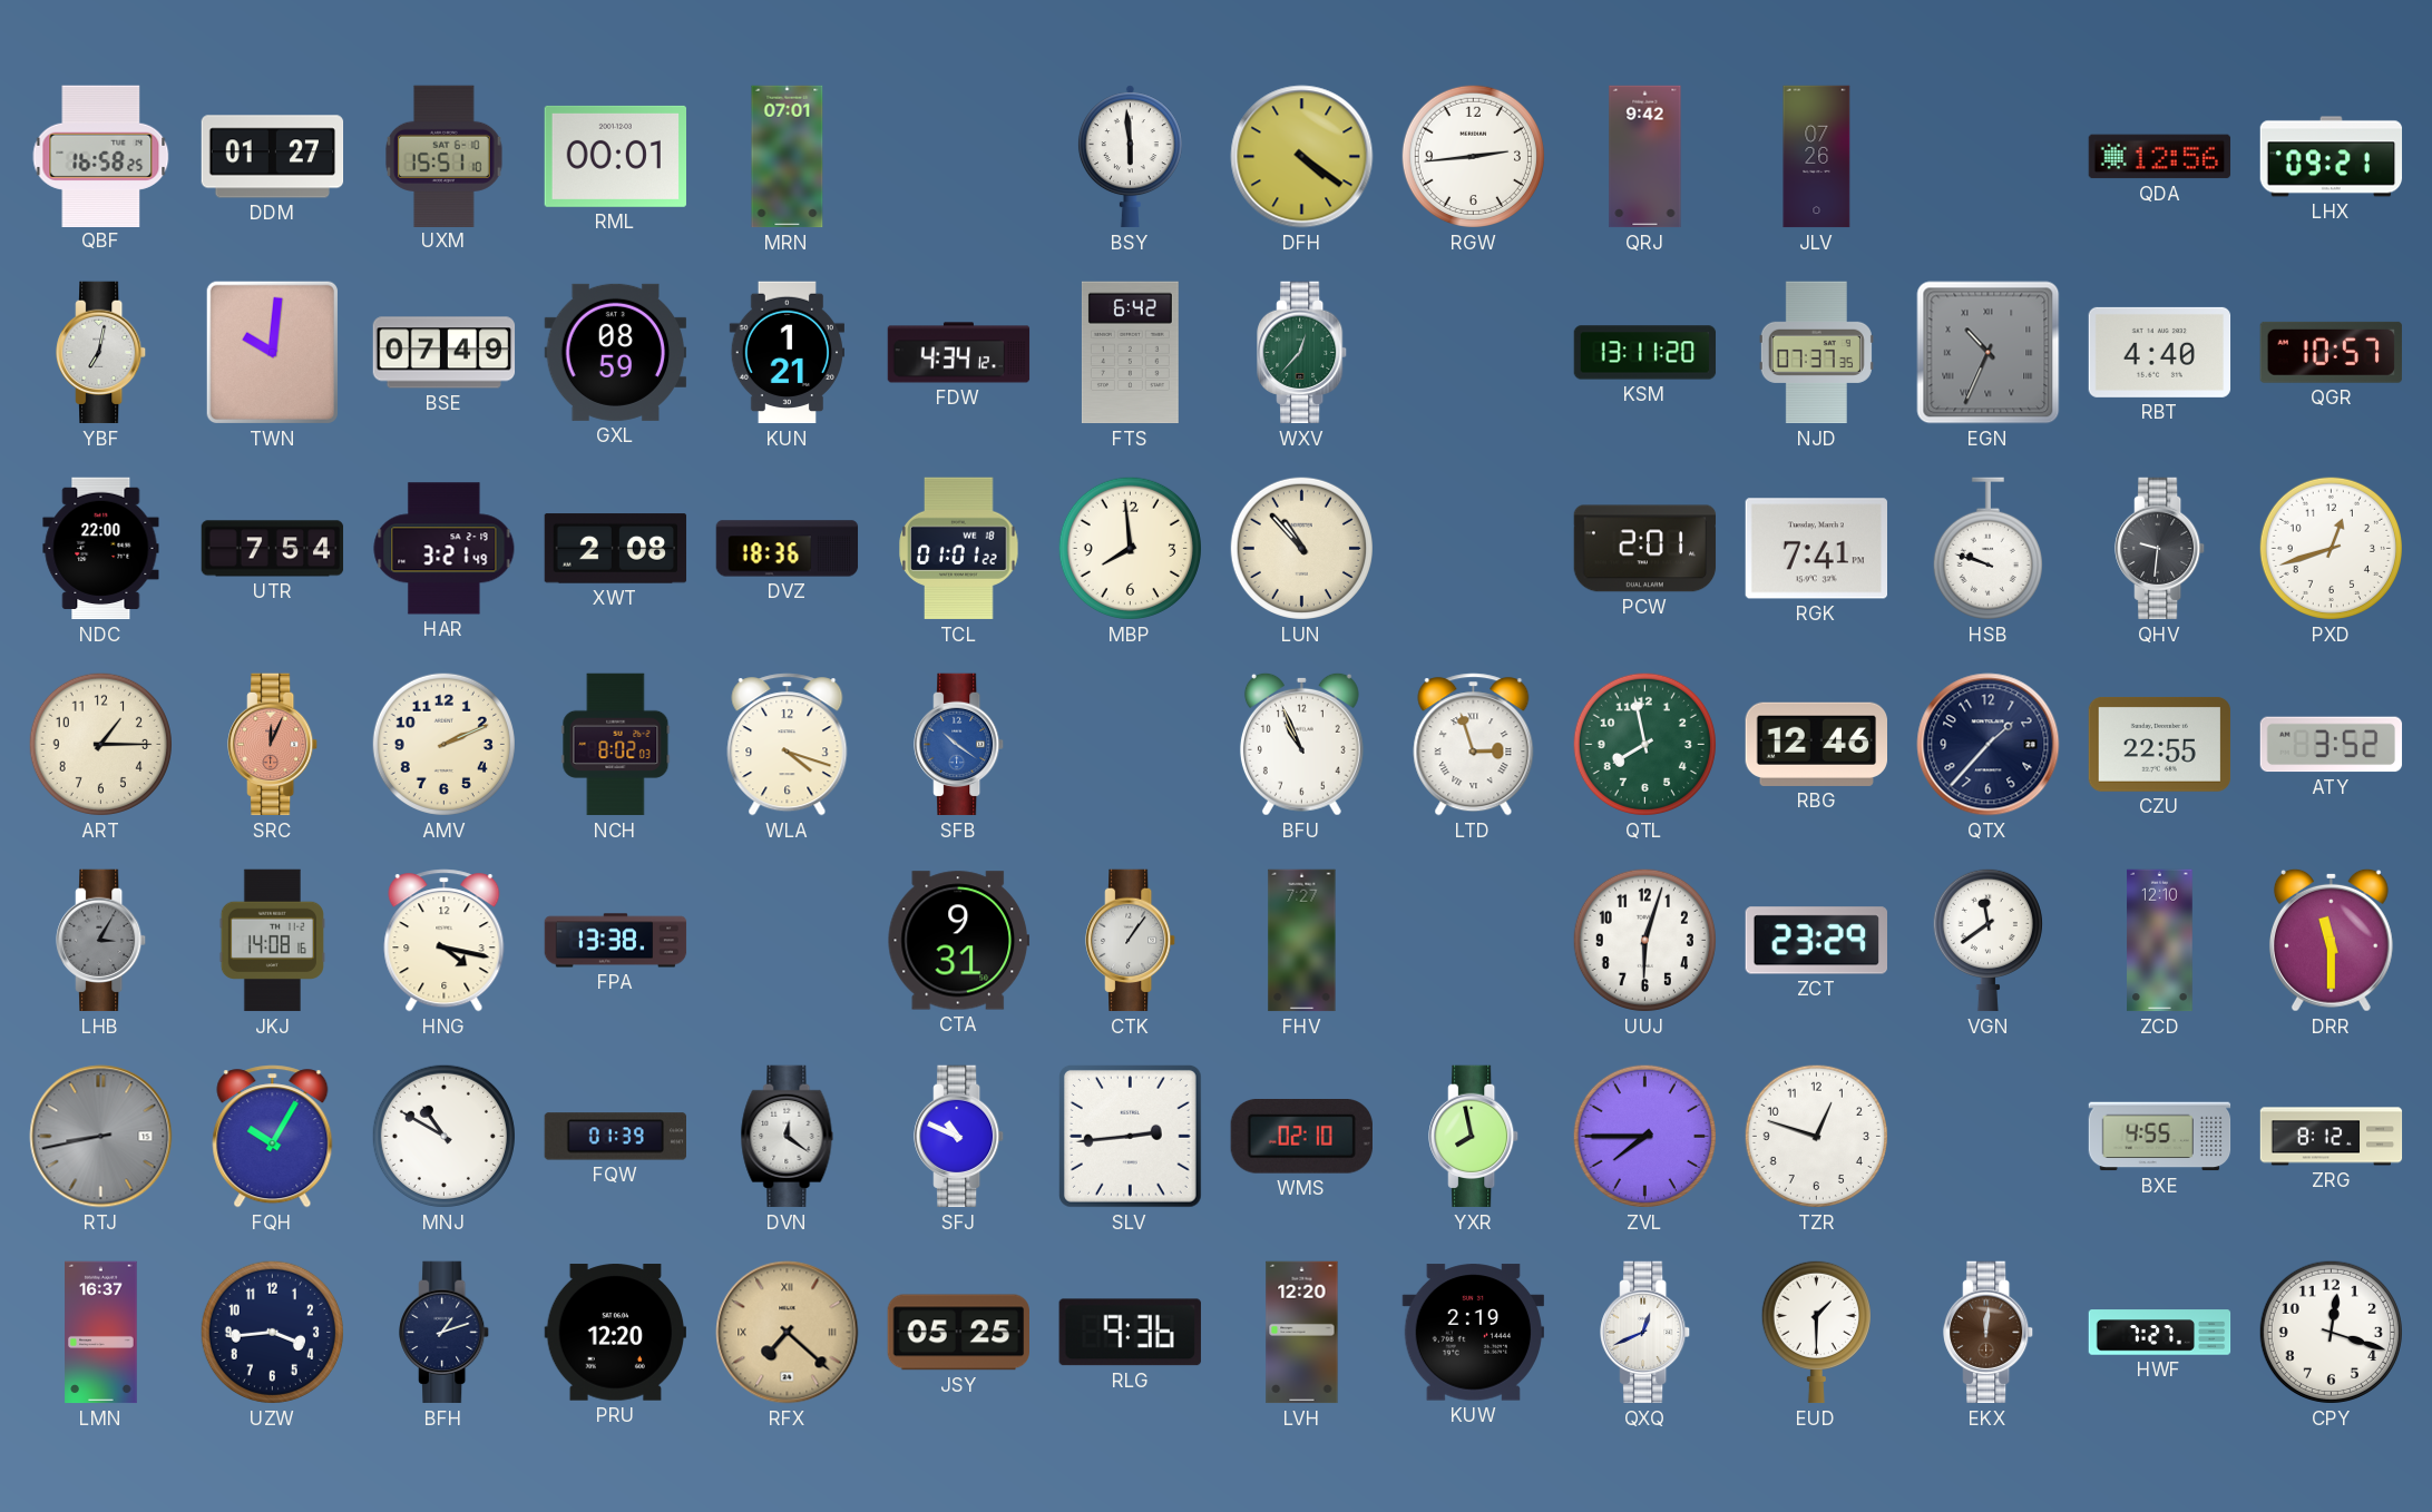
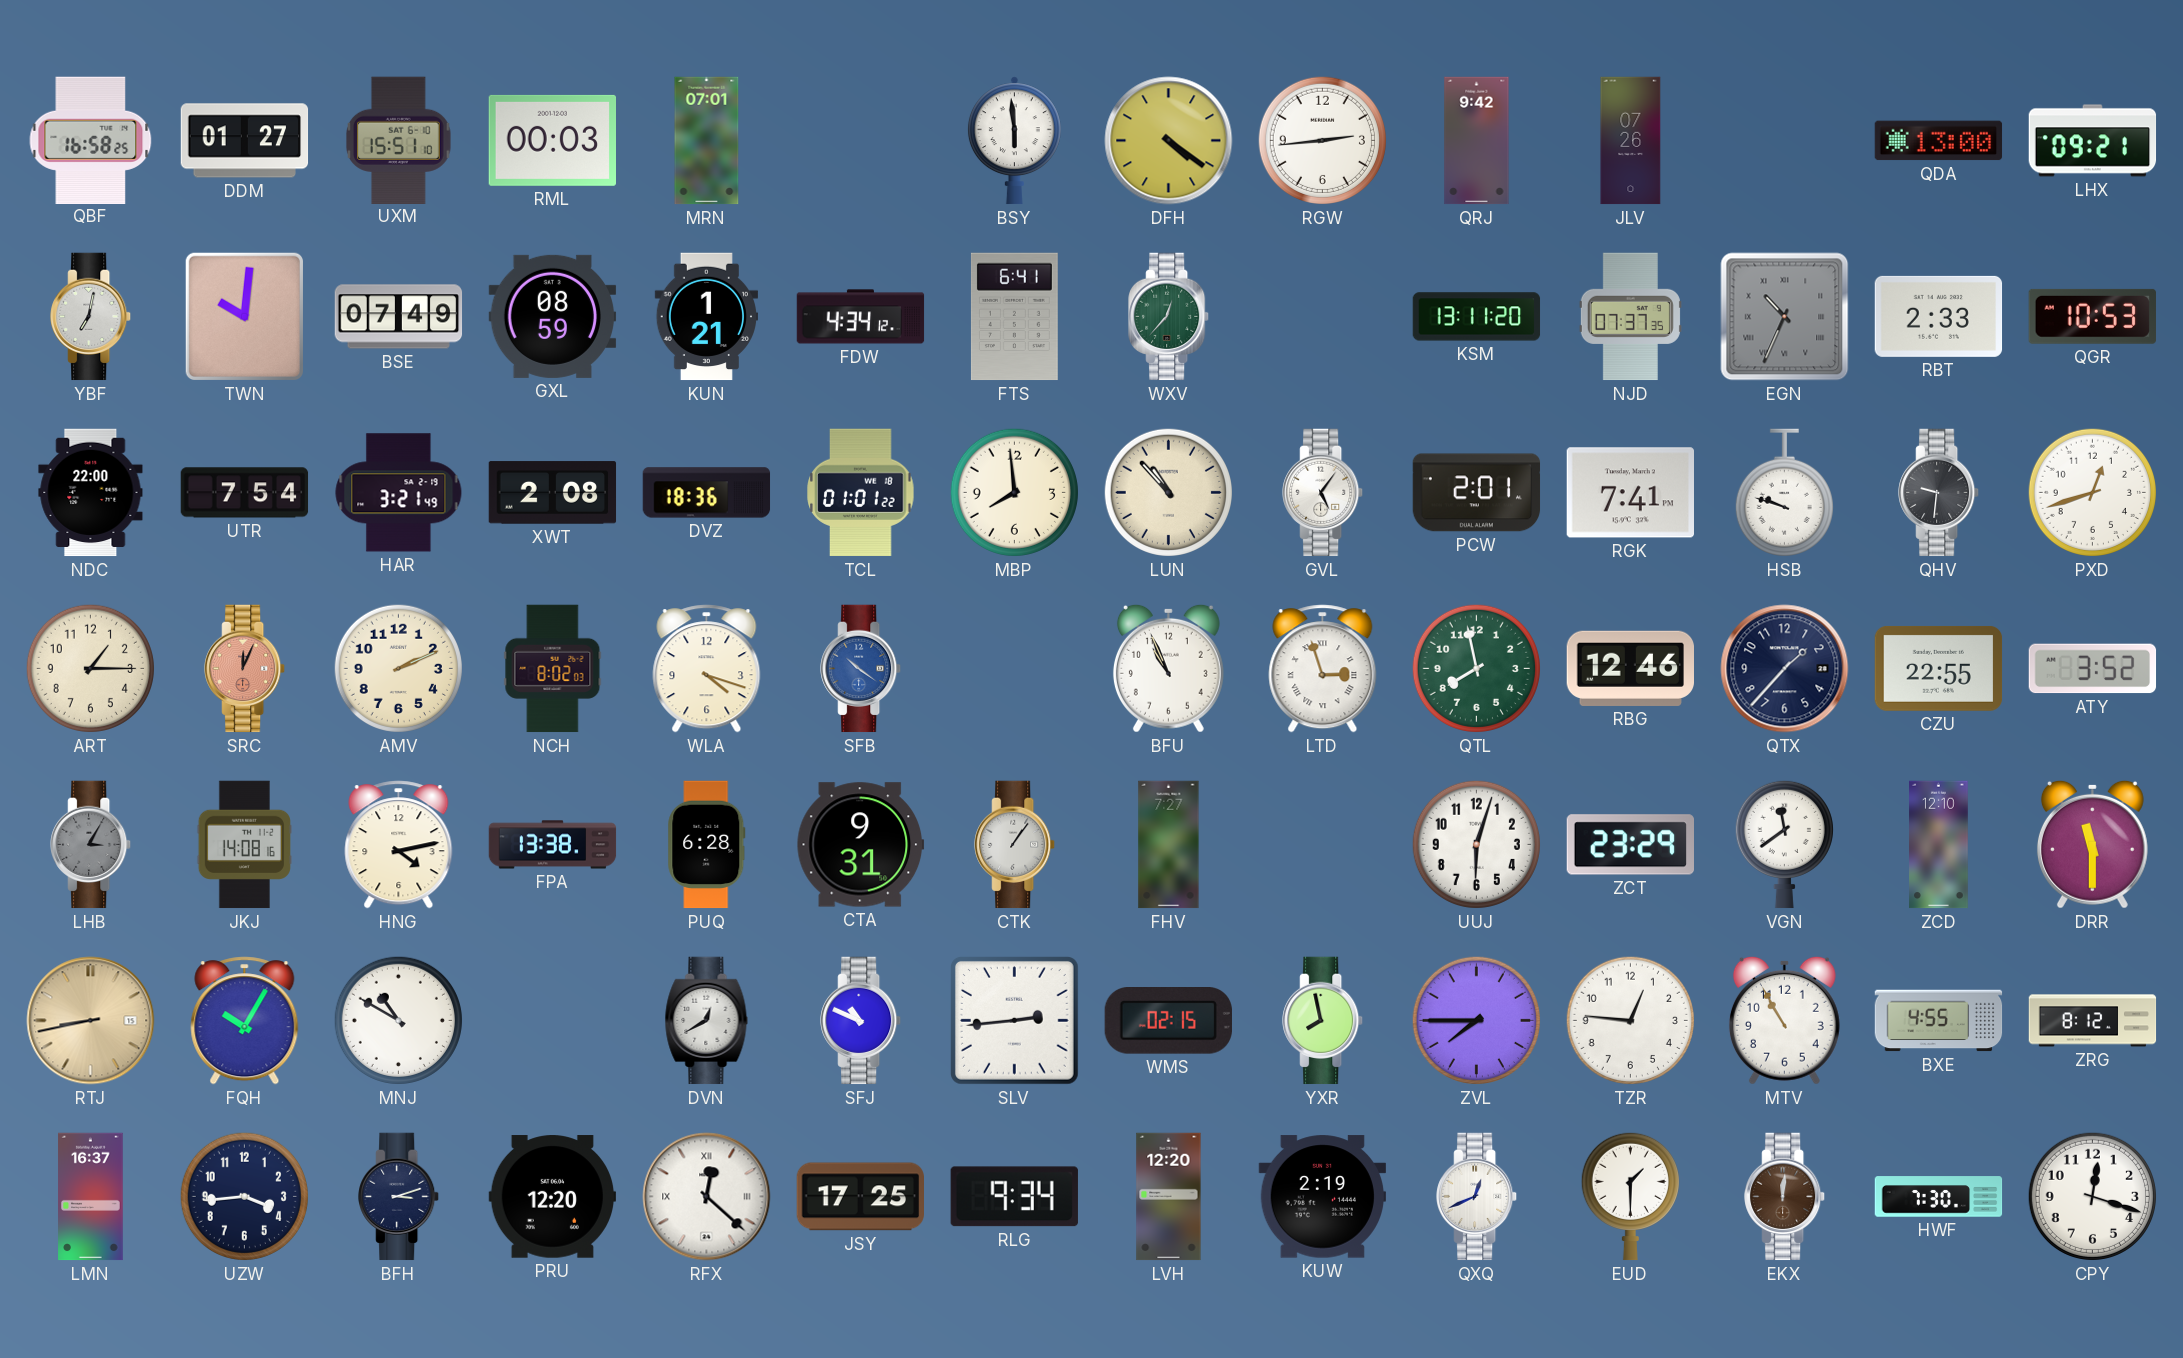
RML: 00:01 -> 00:03 (552, 140)
QDA: 12:56 -> 13:00 (1939, 141)
FTS: 6:42 -> 6:41 (1014, 317)
RBT: 4:40 -> 2:33 (1939, 316)
QGR: 10:57 -> 10:53 (2092, 316)
GVL: none -> 5:06 (1323, 493)
HNG: 4:17 -> 4:13 (399, 845)
PUQ: none -> 6:28 (707, 845)
RTJ dial: grey -> champagne (91, 1021)
FQW: 01:39 -> none (616, 1137)
DVN: 12:21 -> 12:40 (707, 1021)
WMS: 02:10 -> 02:15 (1168, 1021)
TZR: 12:48 -> 12:46 (1630, 1020)
MTV: none -> 10:55 (1784, 1020)
BFH: 1:12 -> 3:12 (399, 1197)
RFX: 7:22 -> 12:22 (707, 1197)
RFX dial: champagne -> white (707, 1197)
JSY: 05:25 -> 17:25 (860, 1197)
RLG: 9:36 -> 9:34 (1014, 1197)
HWF: 7:27 -> 7:30 (1939, 1197)
